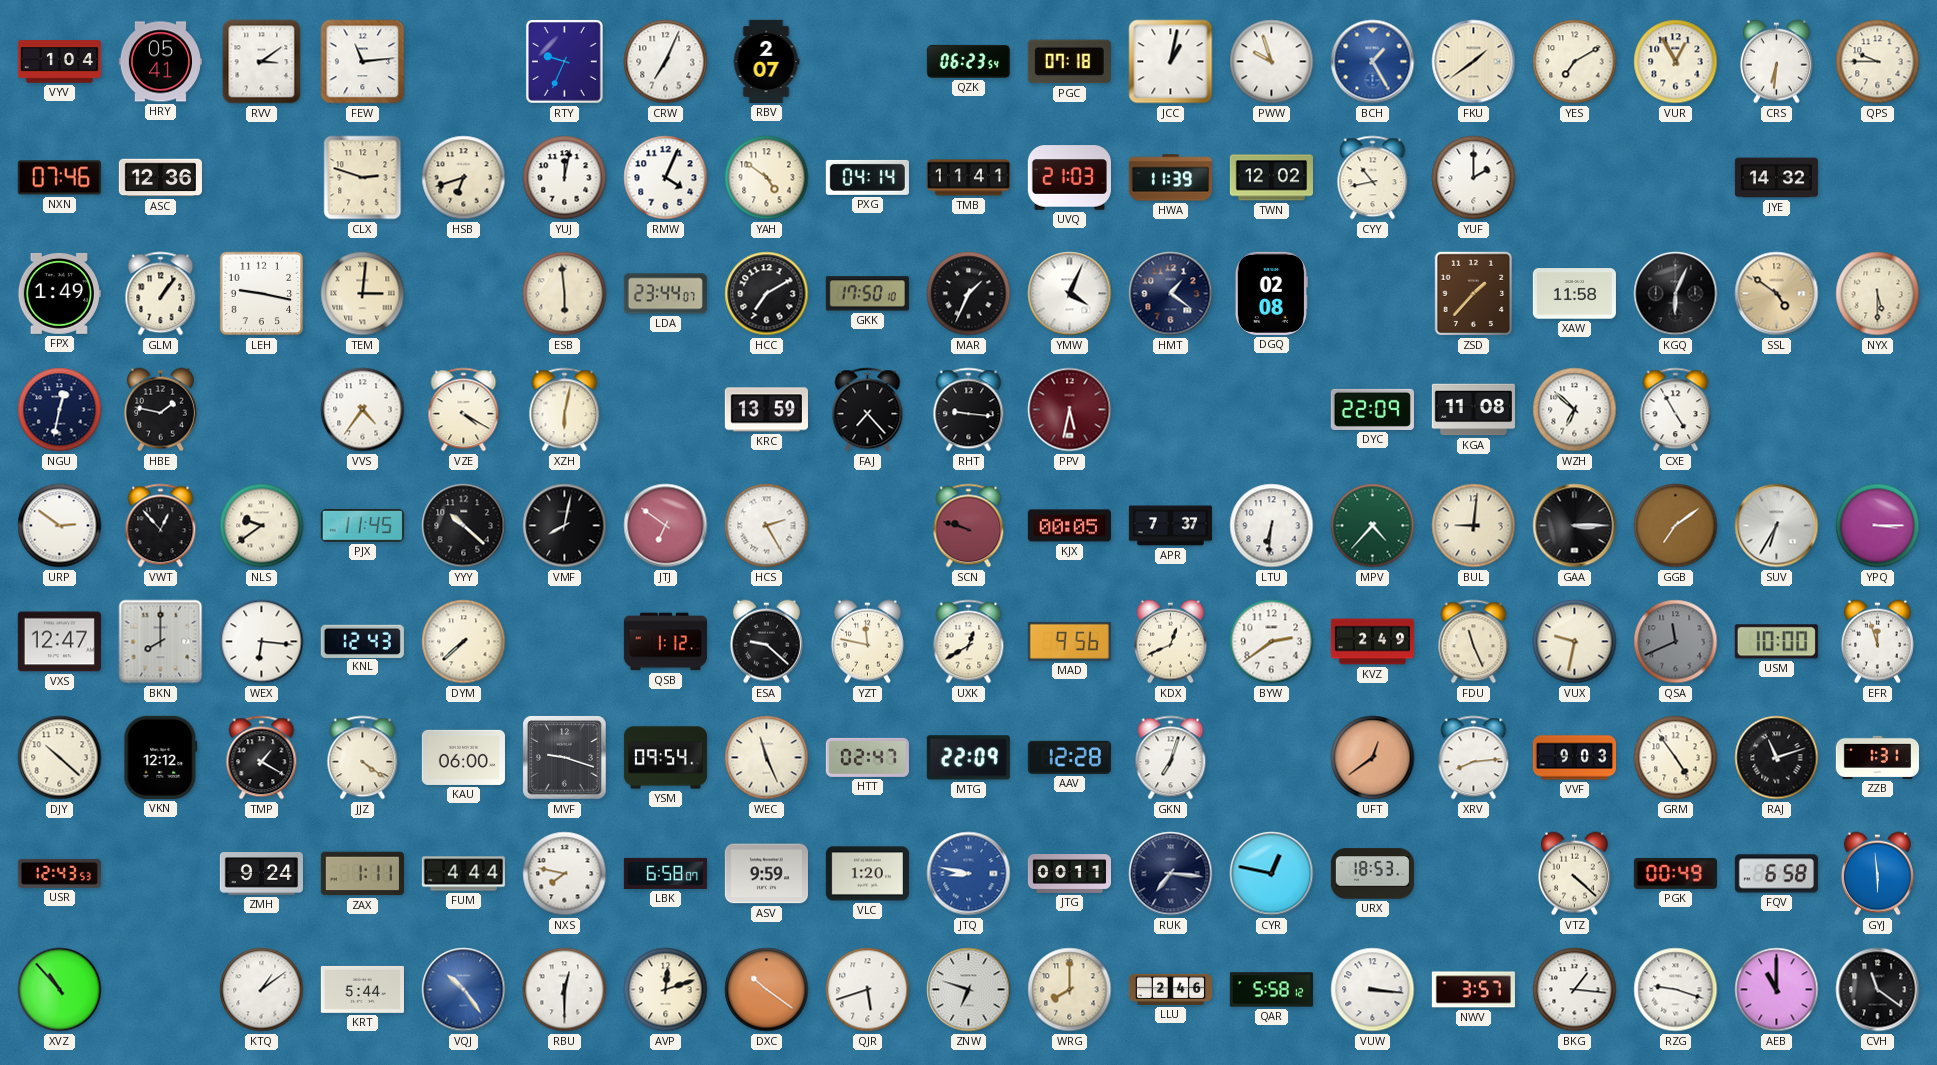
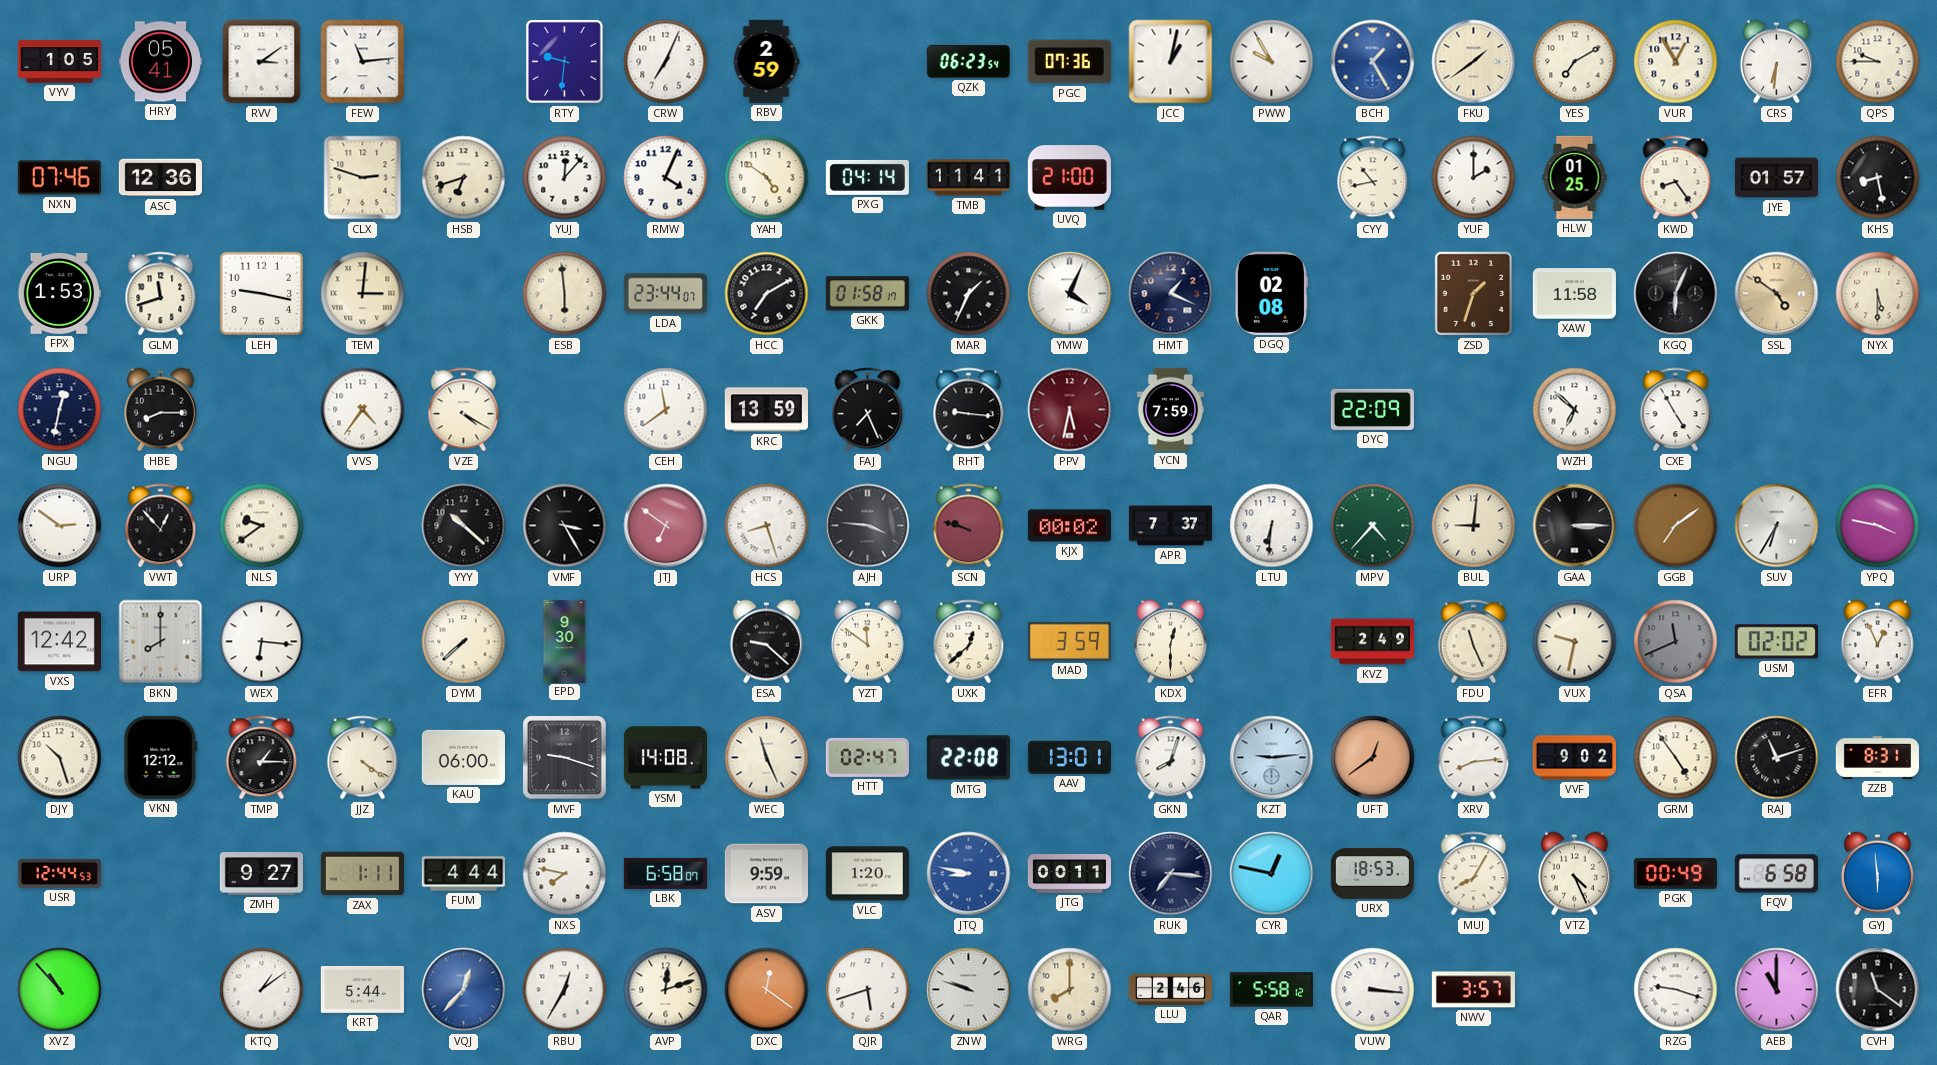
VYV: 1:04 -> 1:05 (59, 62)
RTY: 9:34 -> 9:31 (564, 62)
RBV: 2:07 -> 2:59 (766, 61)
PGC: 07:18 -> 07:36 (1069, 62)
PWW: 9:57 -> 9:55 (1272, 62)
YUJ: 12:02 -> 12:07 (565, 178)
UVQ: 21:03 -> 21:00 (1069, 178)
HWA: 11:39 -> none (1170, 178)
TWN: 12:02 -> none (1271, 178)
HLW: none -> 01:25 (1575, 177)
KWD: none -> 8:24 (1676, 178)
JYE: 14:32 -> 01:57 (1776, 178)
KHS: none -> 8:28 (1878, 178)
FPX: 1:49 -> 1:53 (59, 293)
GLM: 1:06 -> 11:42 (161, 294)
GKK: 17:50 -> 01:58 (867, 294)
HMT: 1:21 -> 1:19 (1171, 294)
ZSD: 1:37 -> 1:33 (1474, 294)
HBE: 1:47 -> 8:15 (160, 410)
XZH: 6:02 -> none (565, 410)
CEH: none -> 11:39 (666, 410)
FAJ: 7:23 -> 7:26 (868, 410)
YCN: none -> 7:59 (1170, 409)
KGA: 11:08 -> none (1473, 410)
PJX: 11:45 -> none (362, 525)
VMF: 8:02 -> 3:25 (565, 526)
HCS: 2:25 -> 8:27 (767, 526)
AJH: none -> 3:46 (868, 526)
KJX: 00:05 -> 00:02 (1069, 526)
YPQ: 3:15 -> 3:47 (1878, 526)
VXS: 12:47 -> 12:42 (59, 642)
KNL: 12:43 -> none (362, 641)
EPD: none -> 9:30 (565, 641)
QSB: 1:12 -> none (665, 642)
YZT: 11:47 -> 11:51 (867, 642)
UXK: 12:40 -> 12:38 (969, 642)
MAD: 9:56 -> 3:59 (1069, 641)
KDX: 12:41 -> 12:30 (1170, 642)
BYW: 2:39 -> none (1272, 642)
USM: 10:00 -> 02:02 (1776, 642)
EFR: 11:57 -> 12:56 (1877, 642)
DJY: 10:22 -> 10:27 (60, 758)
TMP: 1:20 -> 1:15 (262, 758)
YSM: 09:54 -> 14:08 (665, 758)
MTG: 22:09 -> 22:08 (968, 758)
AAV: 12:28 -> 13:01 (1069, 757)
GKN: 7:03 -> 8:03 (1171, 758)
KZT: none -> 9:14 (1272, 758)
VVF: 9:03 -> 9:02 (1574, 758)
ZZB: 1:31 -> 8:31 (1877, 757)
USR: 12:43 -> 12:44 (59, 873)
ZMH: 9:24 -> 9:27 (261, 874)
MUJ: none -> 8:05 (1474, 874)
VTZ: 4:22 -> 4:26 (1574, 874)
VQJ: 10:24 -> 12:37 (464, 990)
RBU: 12:30 -> 12:35 (565, 990)
DXC: 10:21 -> 12:21 (767, 990)
ZNW: 6:48 -> 9:48 (969, 990)
BKG: 1:16 -> none (1575, 990)
